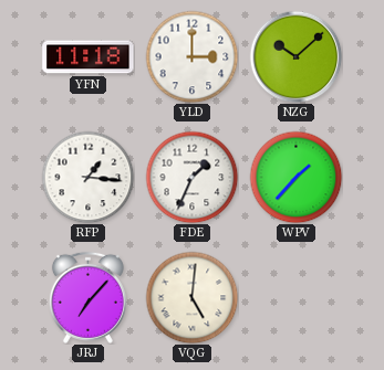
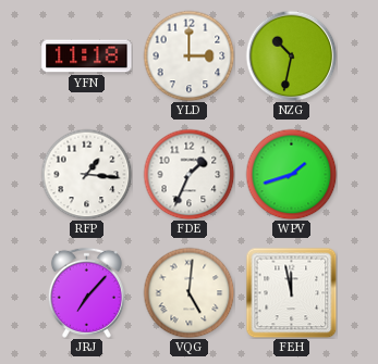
NZG: 10:08 -> 10:32 (291, 55)
WPV: 1:37 -> 1:42 (291, 174)
FEH: none -> 11:58 (291, 292)
